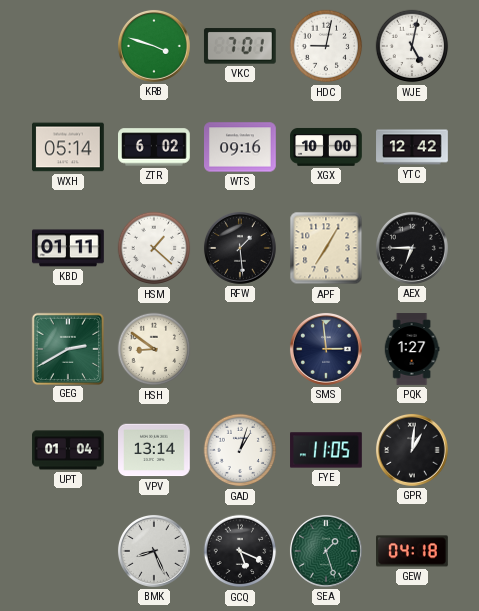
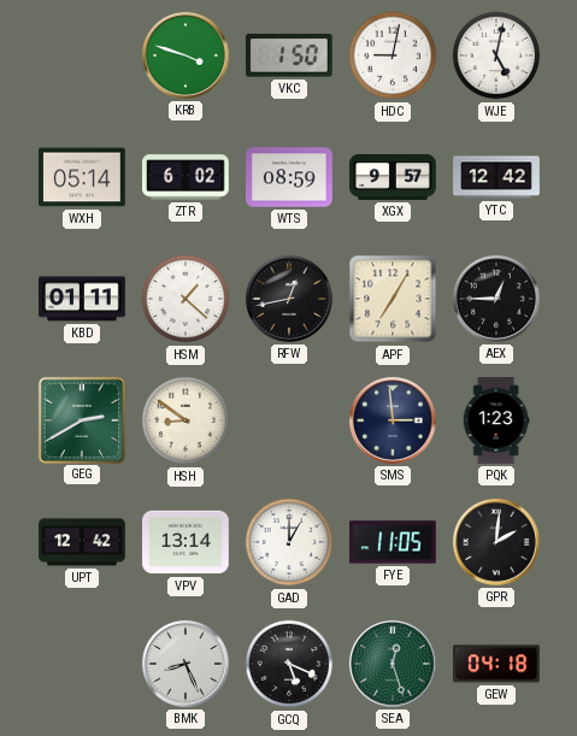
VKC: 7:01 -> 1:50 (289, 55)
WTS: 09:16 -> 08:59 (289, 177)
XGX: 10:00 -> 9:57 (393, 177)
RFW: 1:29 -> 12:43 (289, 299)
AEX: 6:45 -> 12:45 (496, 299)
PQK: 1:27 -> 1:23 (496, 420)
UPT: 01:04 -> 12:42 (82, 542)
GAD: 1:03 -> 1:00 (289, 542)
GPR: 1:01 -> 2:01 (496, 542)
SEA: 1:27 -> 12:27 (393, 664)
